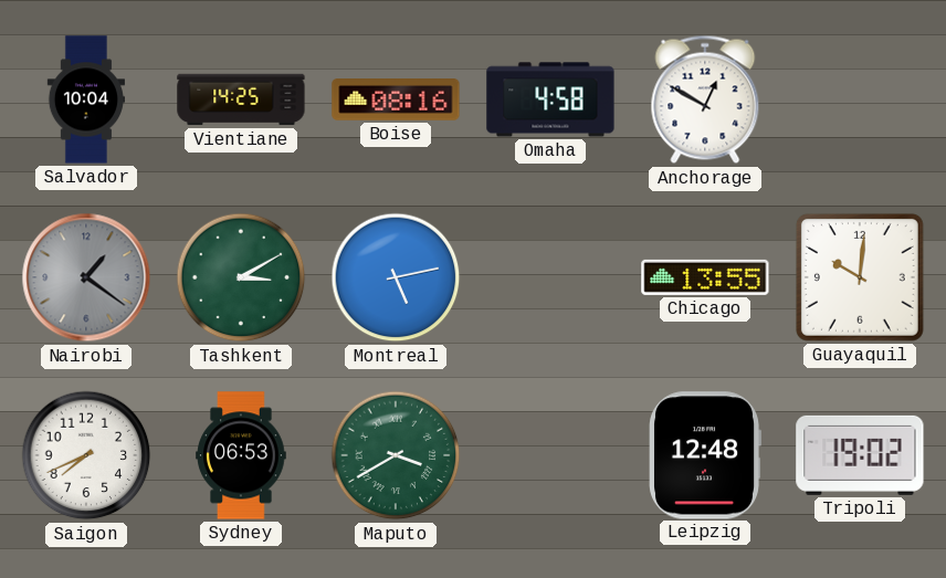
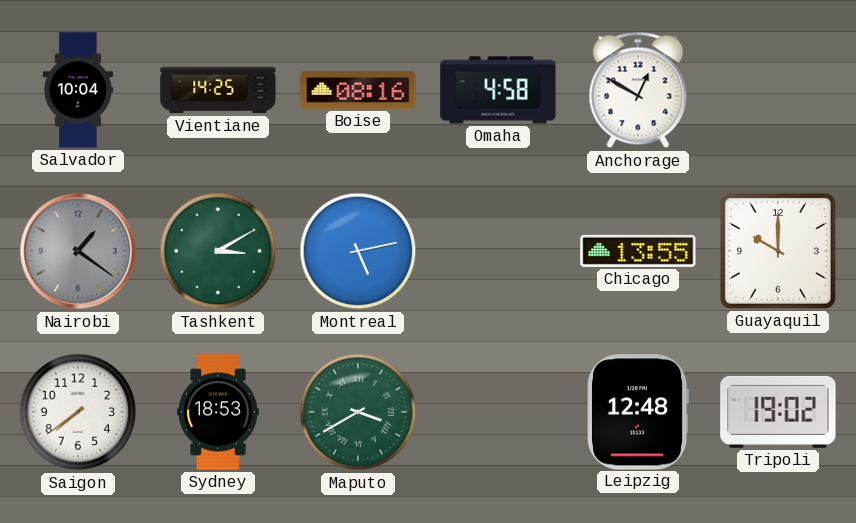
Guayaquil: 10:01 -> 10:00 (778, 251)
Saigon: 7:41 -> 7:39 (78, 412)
Sydney: 06:53 -> 18:53 (218, 412)
